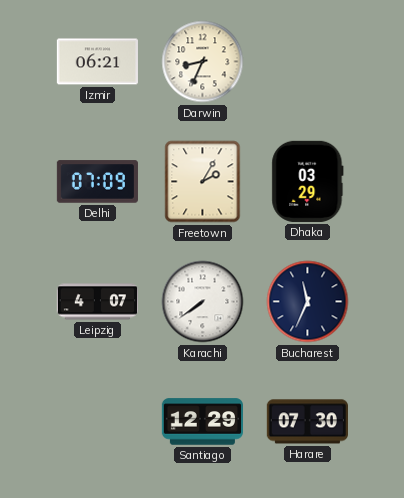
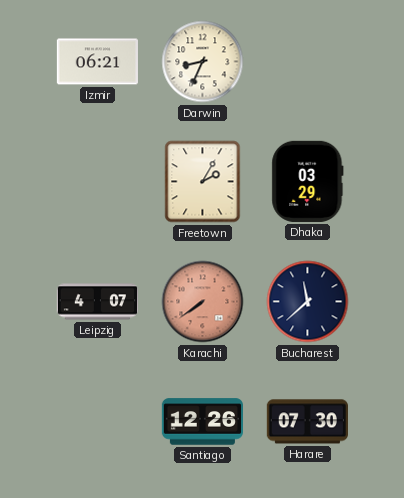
Delhi: 07:09 -> none (97, 182)
Karachi dial: white -> salmon (203, 302)
Bucharest: 11:34 -> 11:38 (308, 302)
Santiago: 12:29 -> 12:26 (202, 422)
